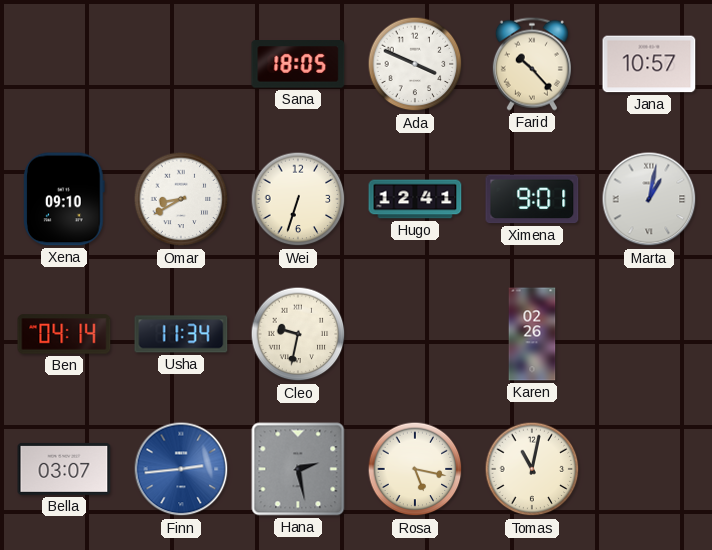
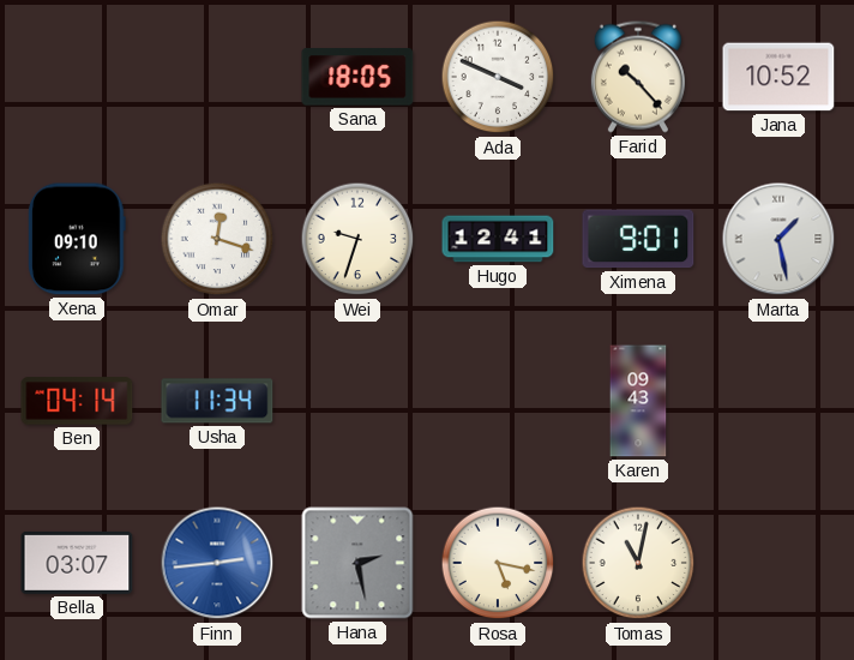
Jana: 10:57 -> 10:52 (778, 77)
Omar: 8:40 -> 12:18 (217, 239)
Wei: 6:33 -> 9:33 (357, 239)
Marta: 1:02 -> 1:28 (778, 239)
Cleo: 9:32 -> none (298, 334)
Karen: 02:26 -> 09:43 (638, 401)
